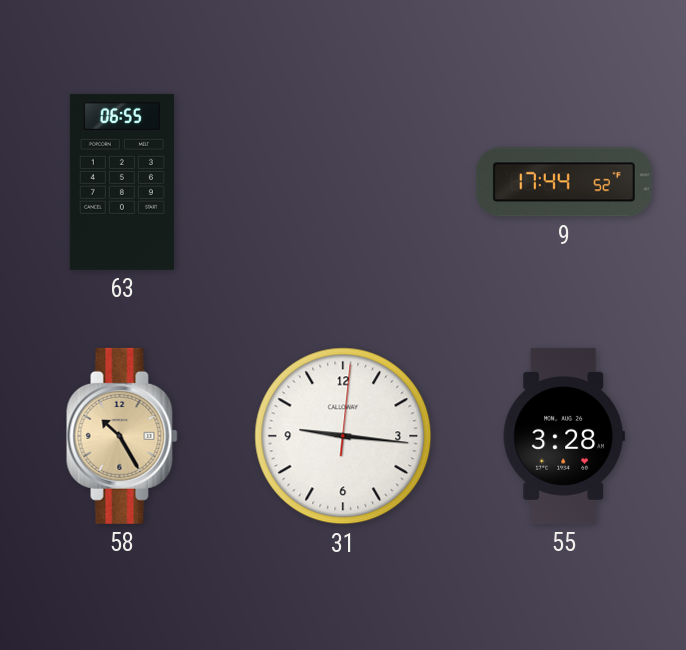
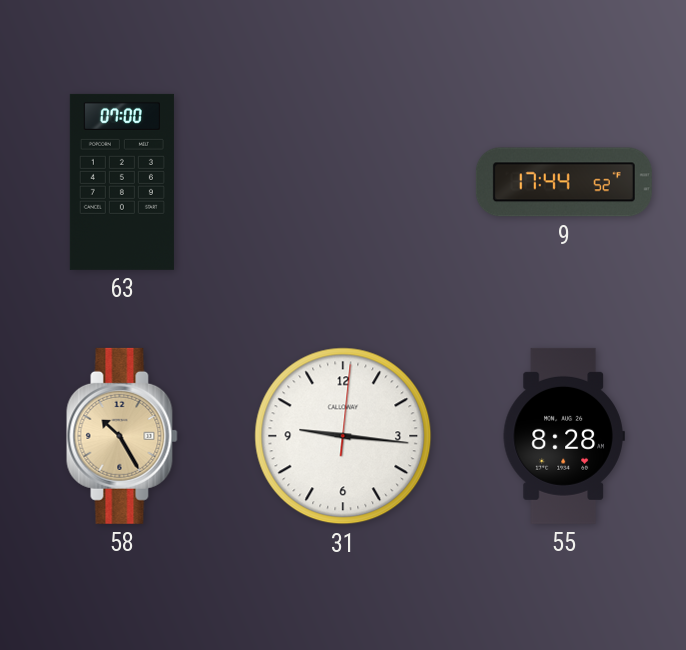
63: 06:55 -> 07:00 (122, 182)
55: 3:28 -> 8:28 (564, 436)
